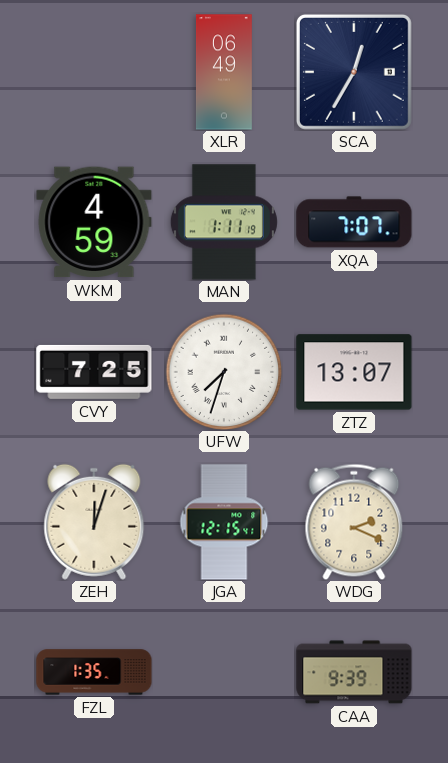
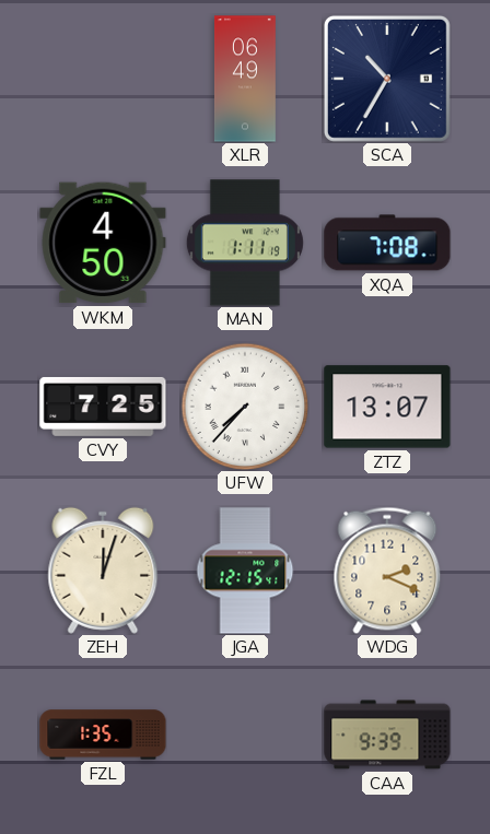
SCA: 12:35 -> 10:35 (387, 79)
WKM: 4:59 -> 4:50 (103, 243)
XQA: 7:07 -> 7:08 (387, 243)
UFW: 7:33 -> 7:37 (245, 407)
